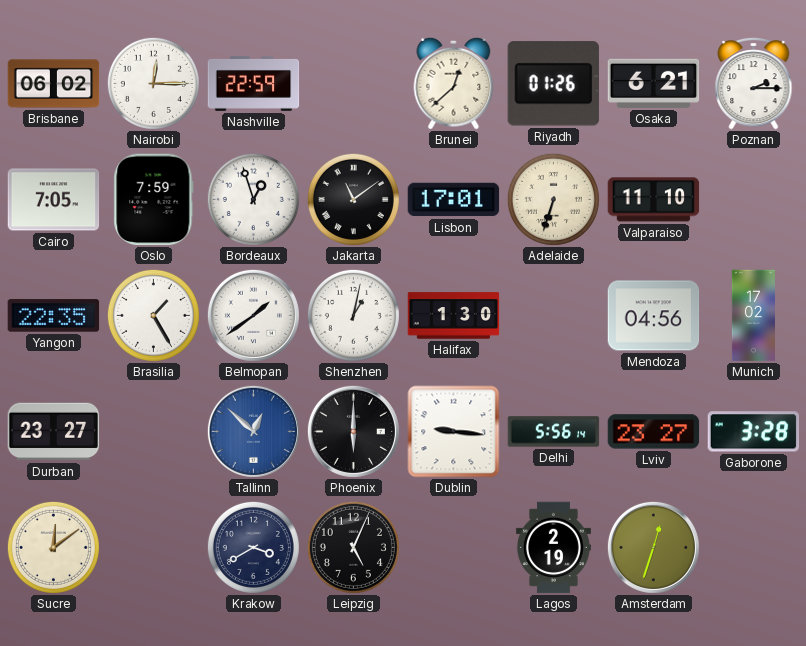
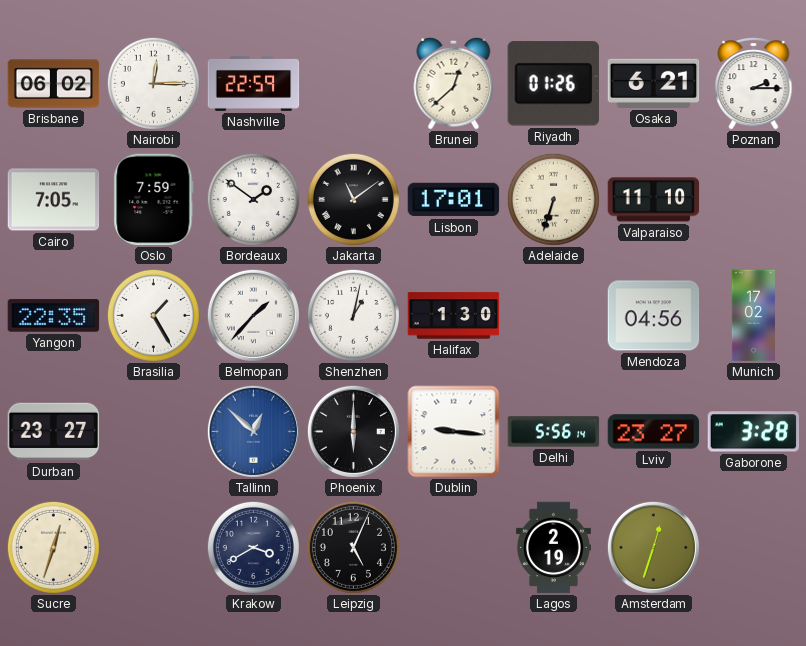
Bordeaux: 12:57 -> 1:51 (253, 199)
Belmopan: 1:39 -> 1:37 (253, 315)
Sucre: 12:09 -> 12:33 (53, 547)
